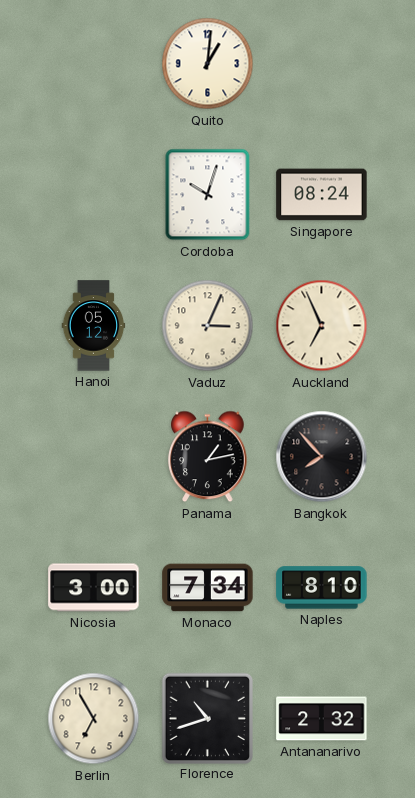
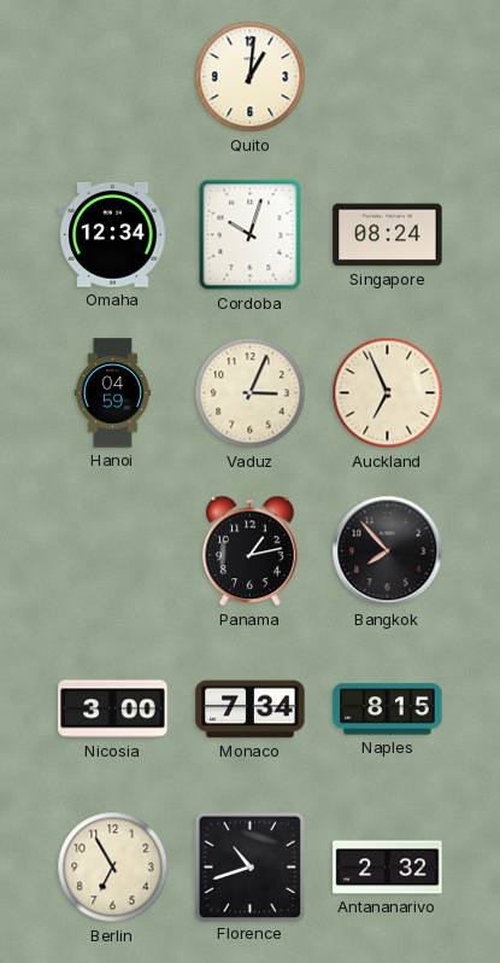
Omaha: none -> 12:34 (113, 235)
Hanoi: 05:12 -> 04:59 (113, 393)
Naples: 8:10 -> 8:15 (388, 710)
